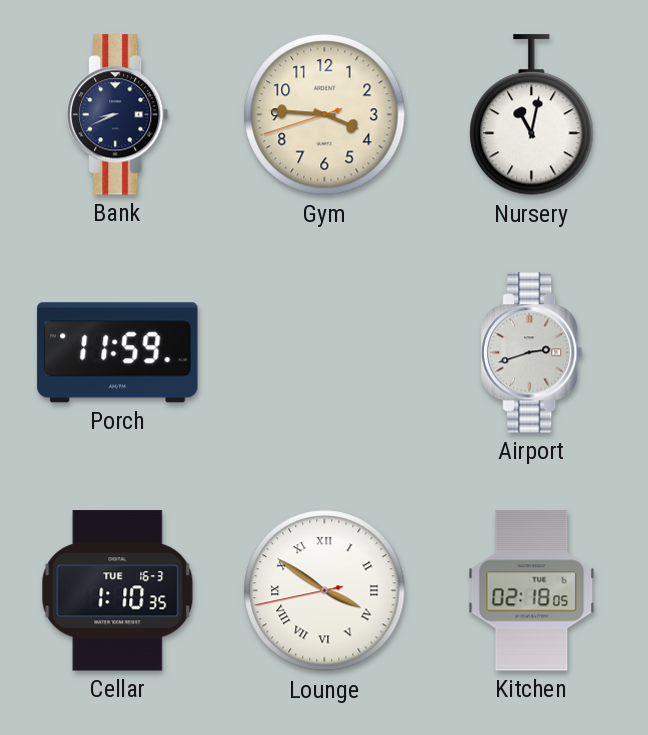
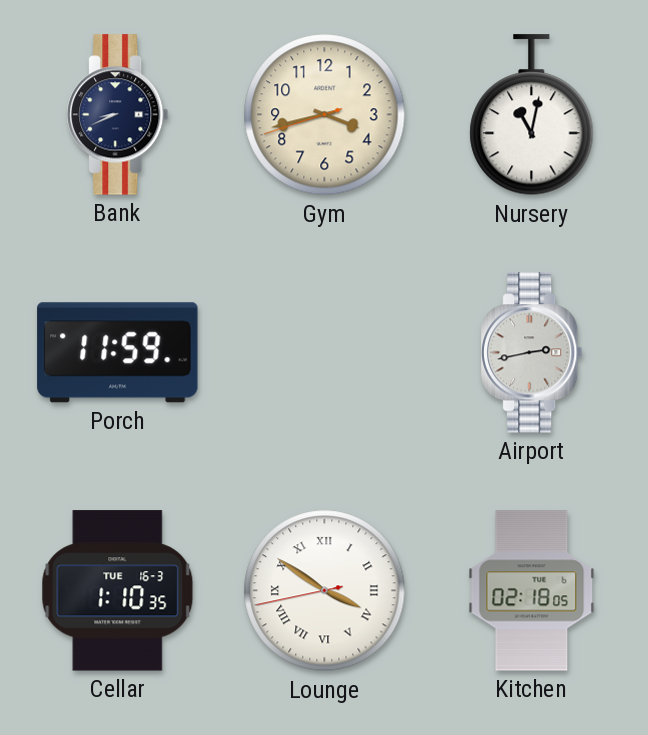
Gym: 3:45 -> 3:42 (325, 115)
Airport: 2:42 -> 2:43 (532, 353)
